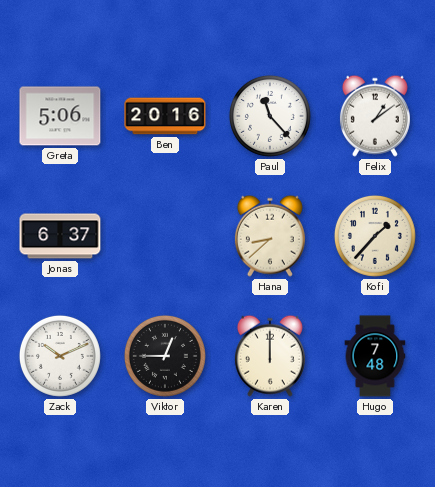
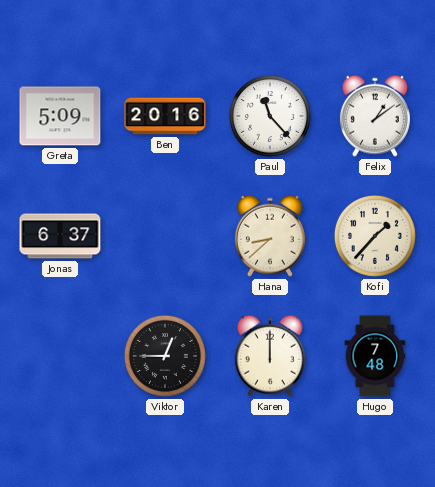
Greta: 5:06 -> 5:09 (60, 116)
Zack: 10:11 -> none (60, 356)
